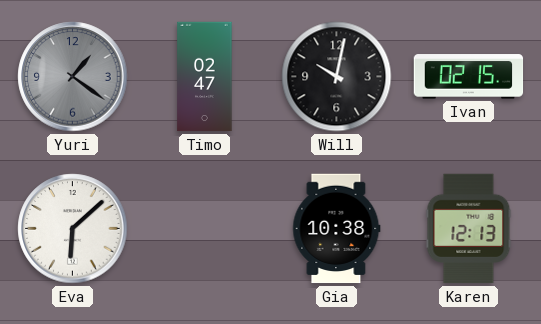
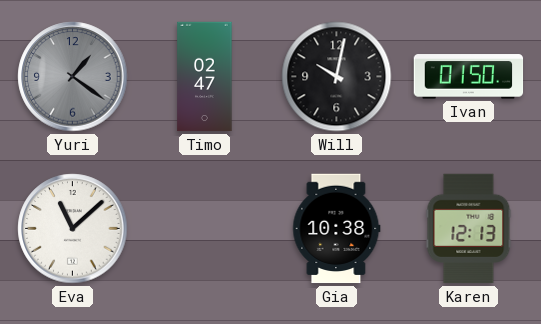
Ivan: 02:15 -> 01:50 (469, 77)
Eva: 6:08 -> 11:08 (73, 229)
